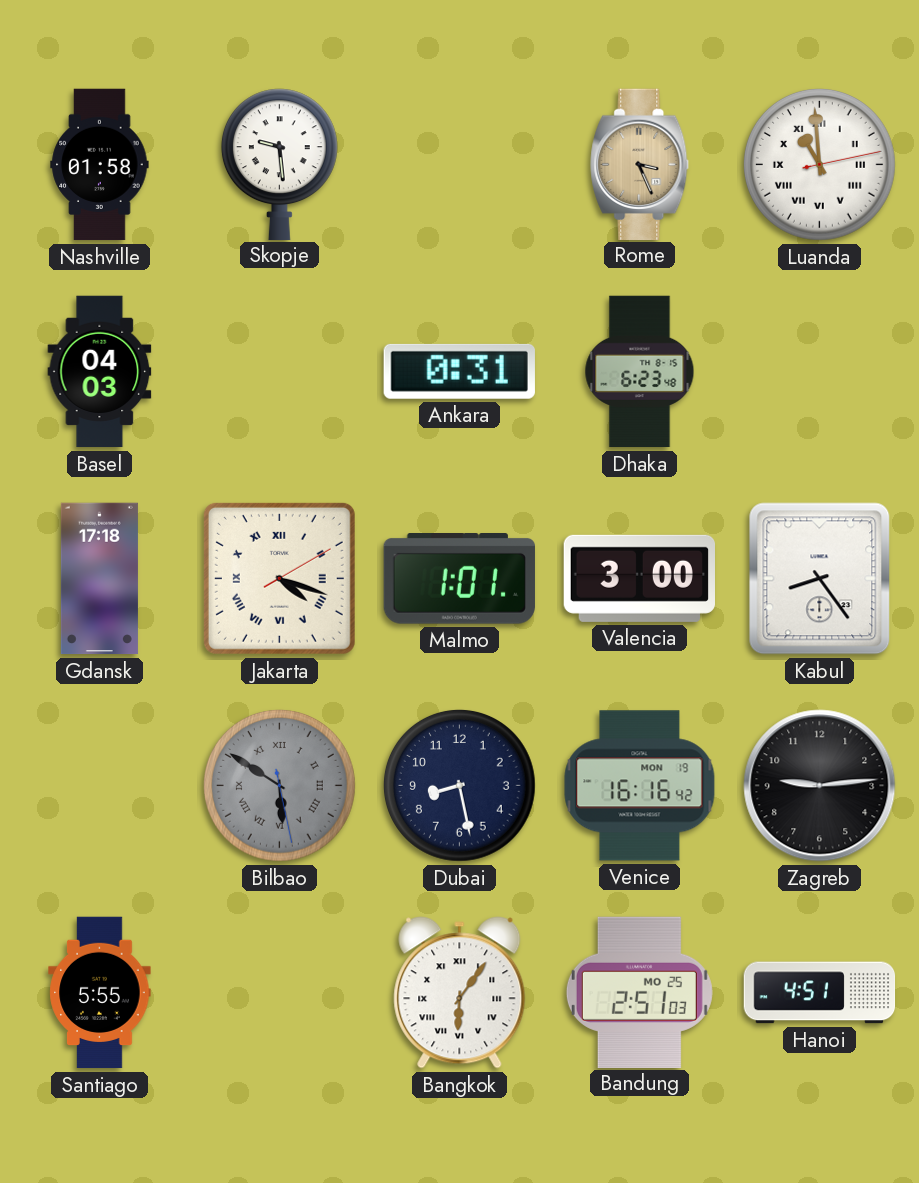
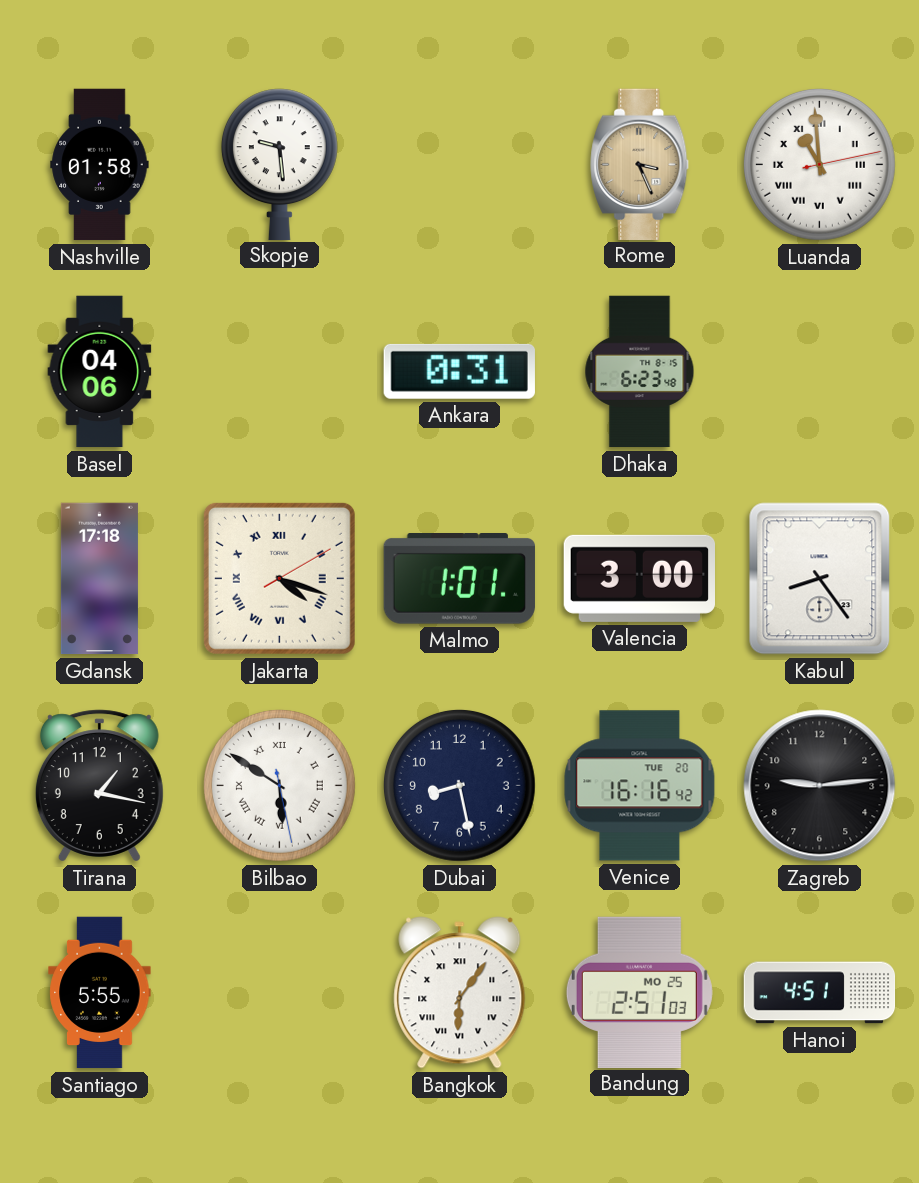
Basel: 04:03 -> 04:06 (100, 372)
Tirana: none -> 1:17 (99, 786)
Bilbao dial: grey -> white (279, 785)
Venice date: MON 19 -> TUE 20 (640, 786)
